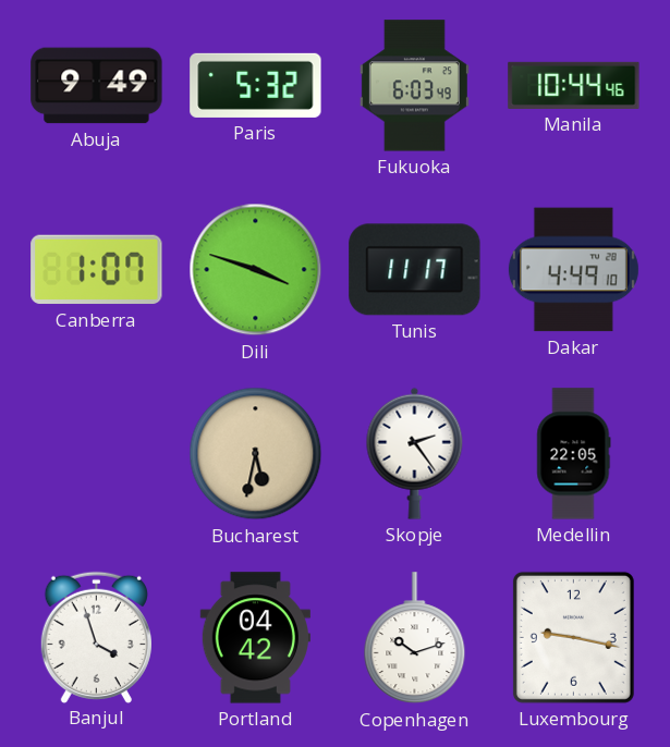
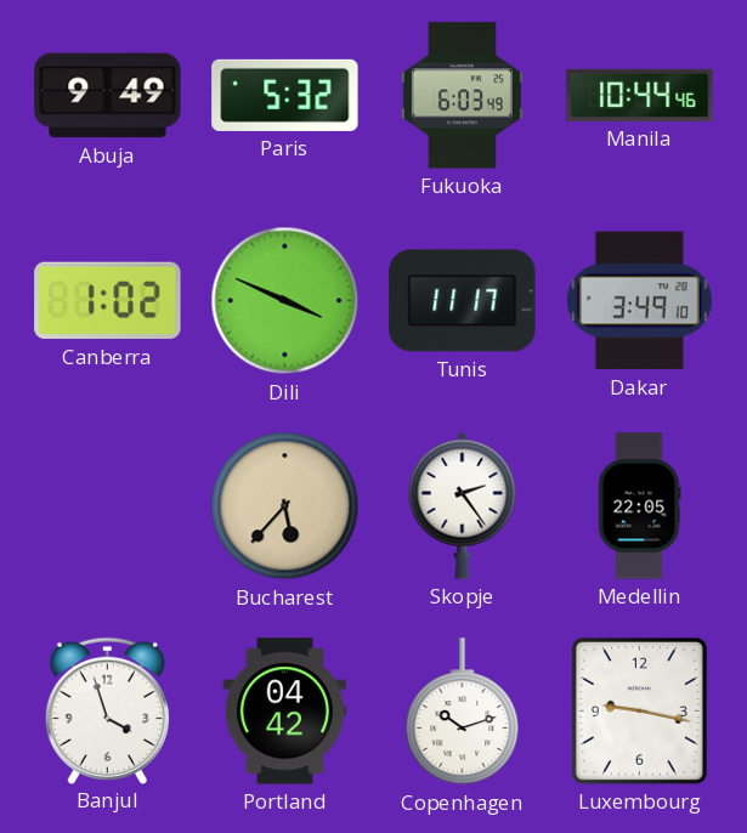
Canberra: 1:07 -> 1:02 (108, 301)
Dili: 3:48 -> 3:49 (285, 301)
Dakar: 4:49 -> 3:49 (639, 301)
Bucharest: 5:32 -> 5:37 (285, 506)
